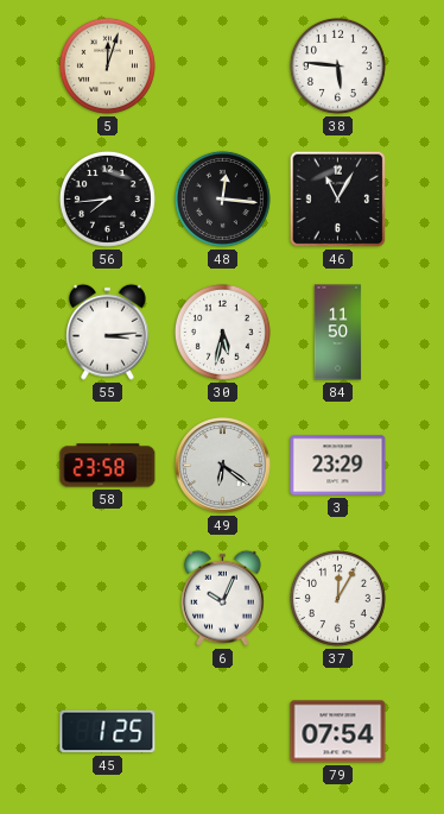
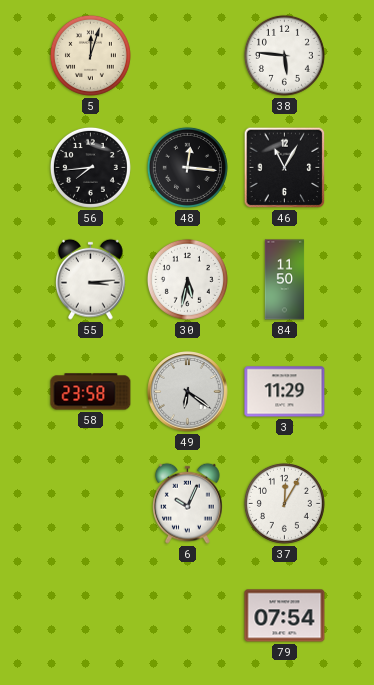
3: 23:29 -> 11:29 (285, 392)
45: 1:25 -> none (108, 732)
